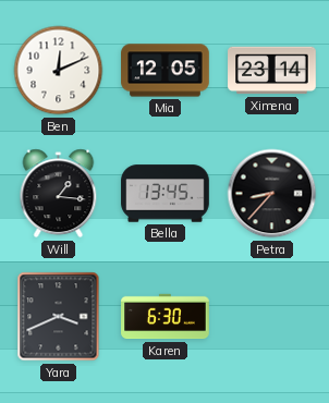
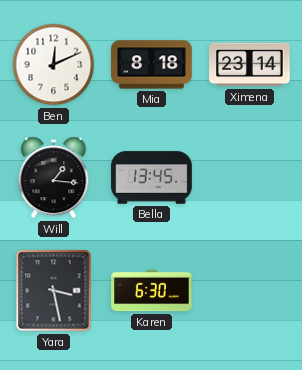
Mia: 12:05 -> 8:18 (152, 65)
Petra: 8:37 -> none (272, 194)
Yara: 3:41 -> 3:28 (54, 291)
